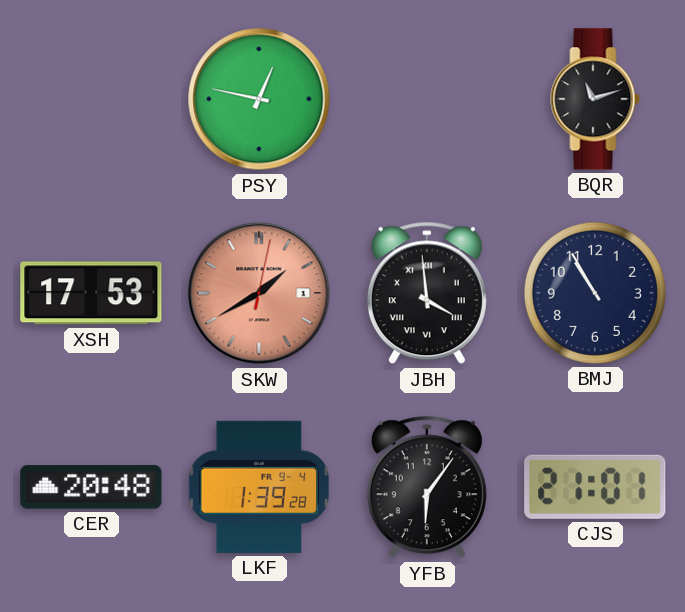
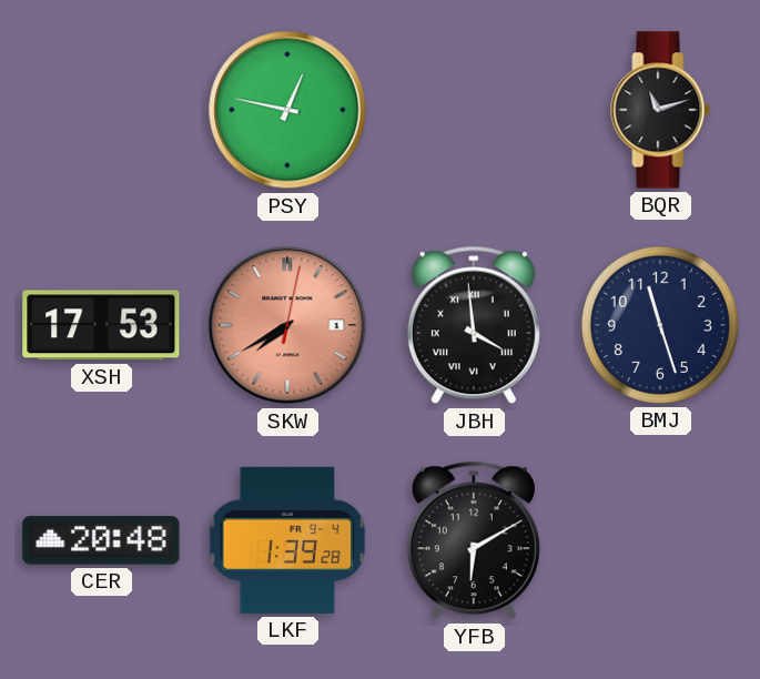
SKW: 1:40 -> 7:40 (287, 325)
BMJ: 10:55 -> 11:27 (660, 325)
YFB: 6:06 -> 6:10 (474, 540)
CJS: 21:01 -> none (595, 487)
